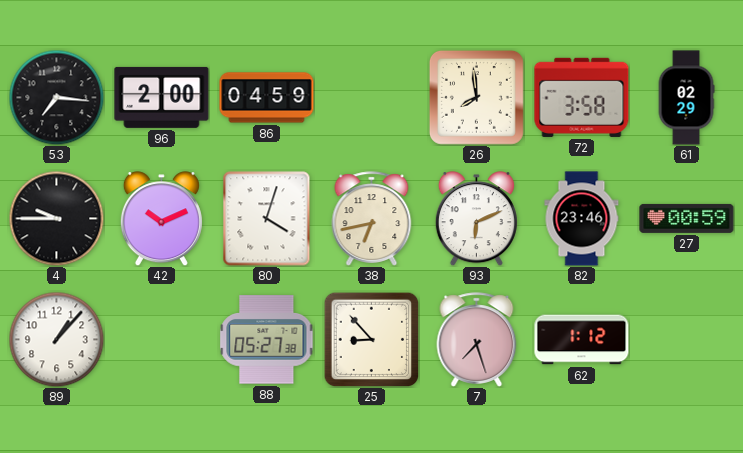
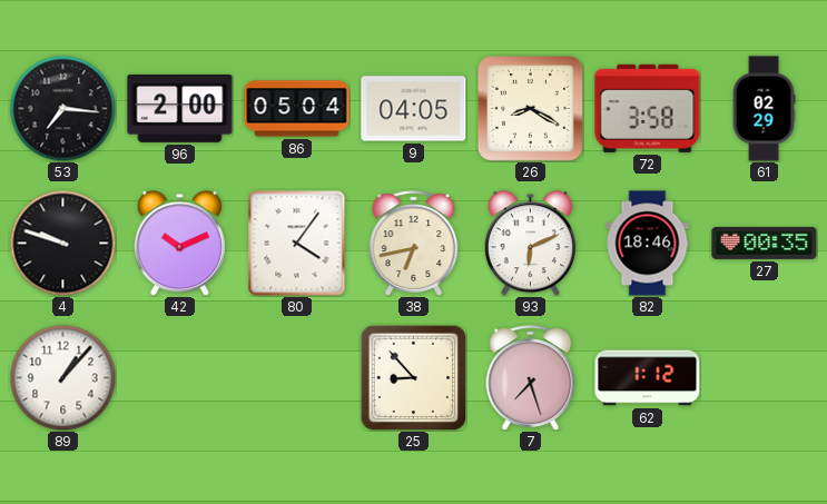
86: 04:59 -> 05:04 (297, 109)
9: none -> 04:05 (414, 109)
26: 7:59 -> 8:20 (530, 108)
4: 9:45 -> 9:48 (62, 243)
80: 4:03 -> 4:06 (297, 244)
82: 23:46 -> 18:46 (648, 244)
27: 00:59 -> 00:35 (765, 243)
88: 05:27 -> none (267, 340)
